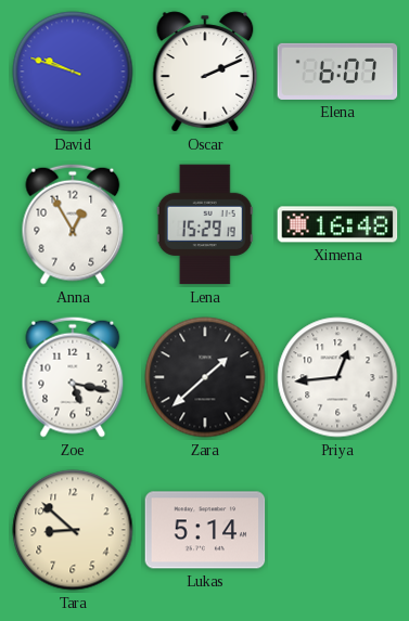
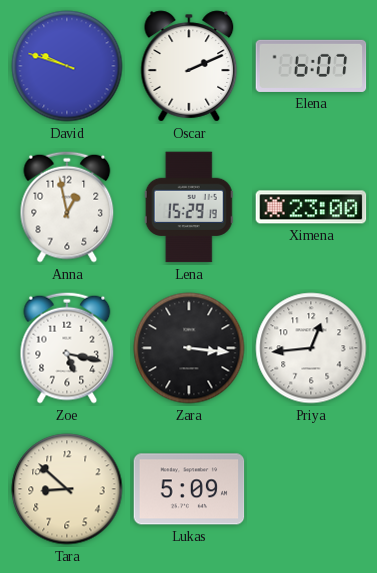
Anna: 12:55 -> 12:58 (67, 207)
Ximena: 16:48 -> 23:00 (311, 207)
Zara: 1:38 -> 3:16 (189, 348)
Lukas: 5:14 -> 5:09 (189, 489)
